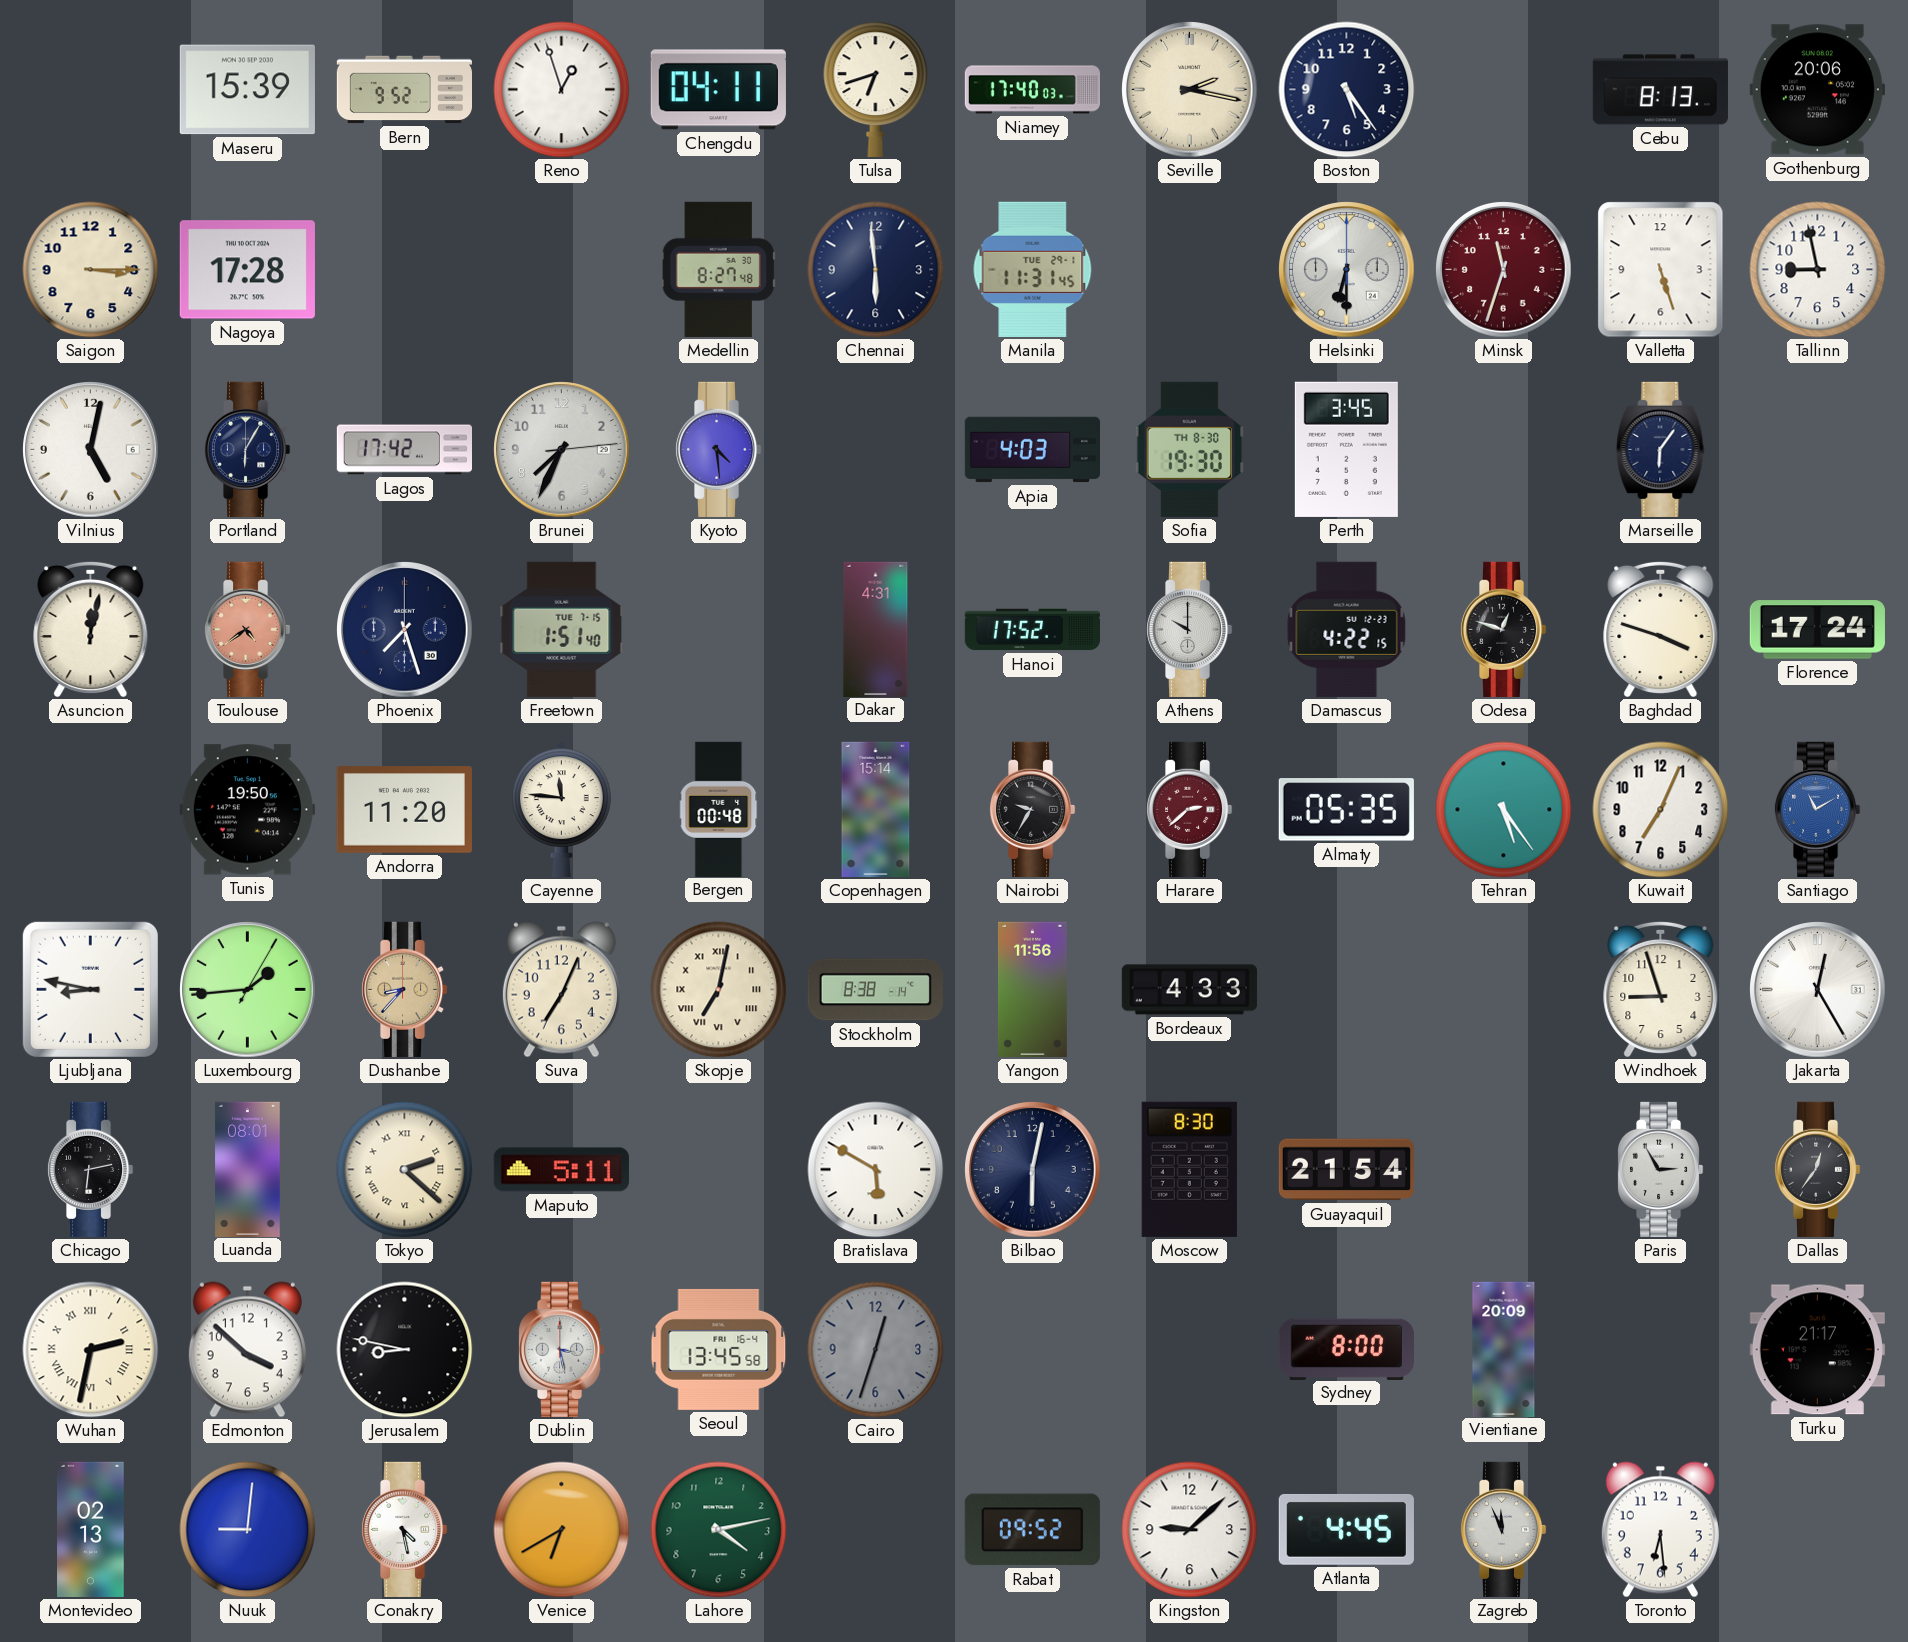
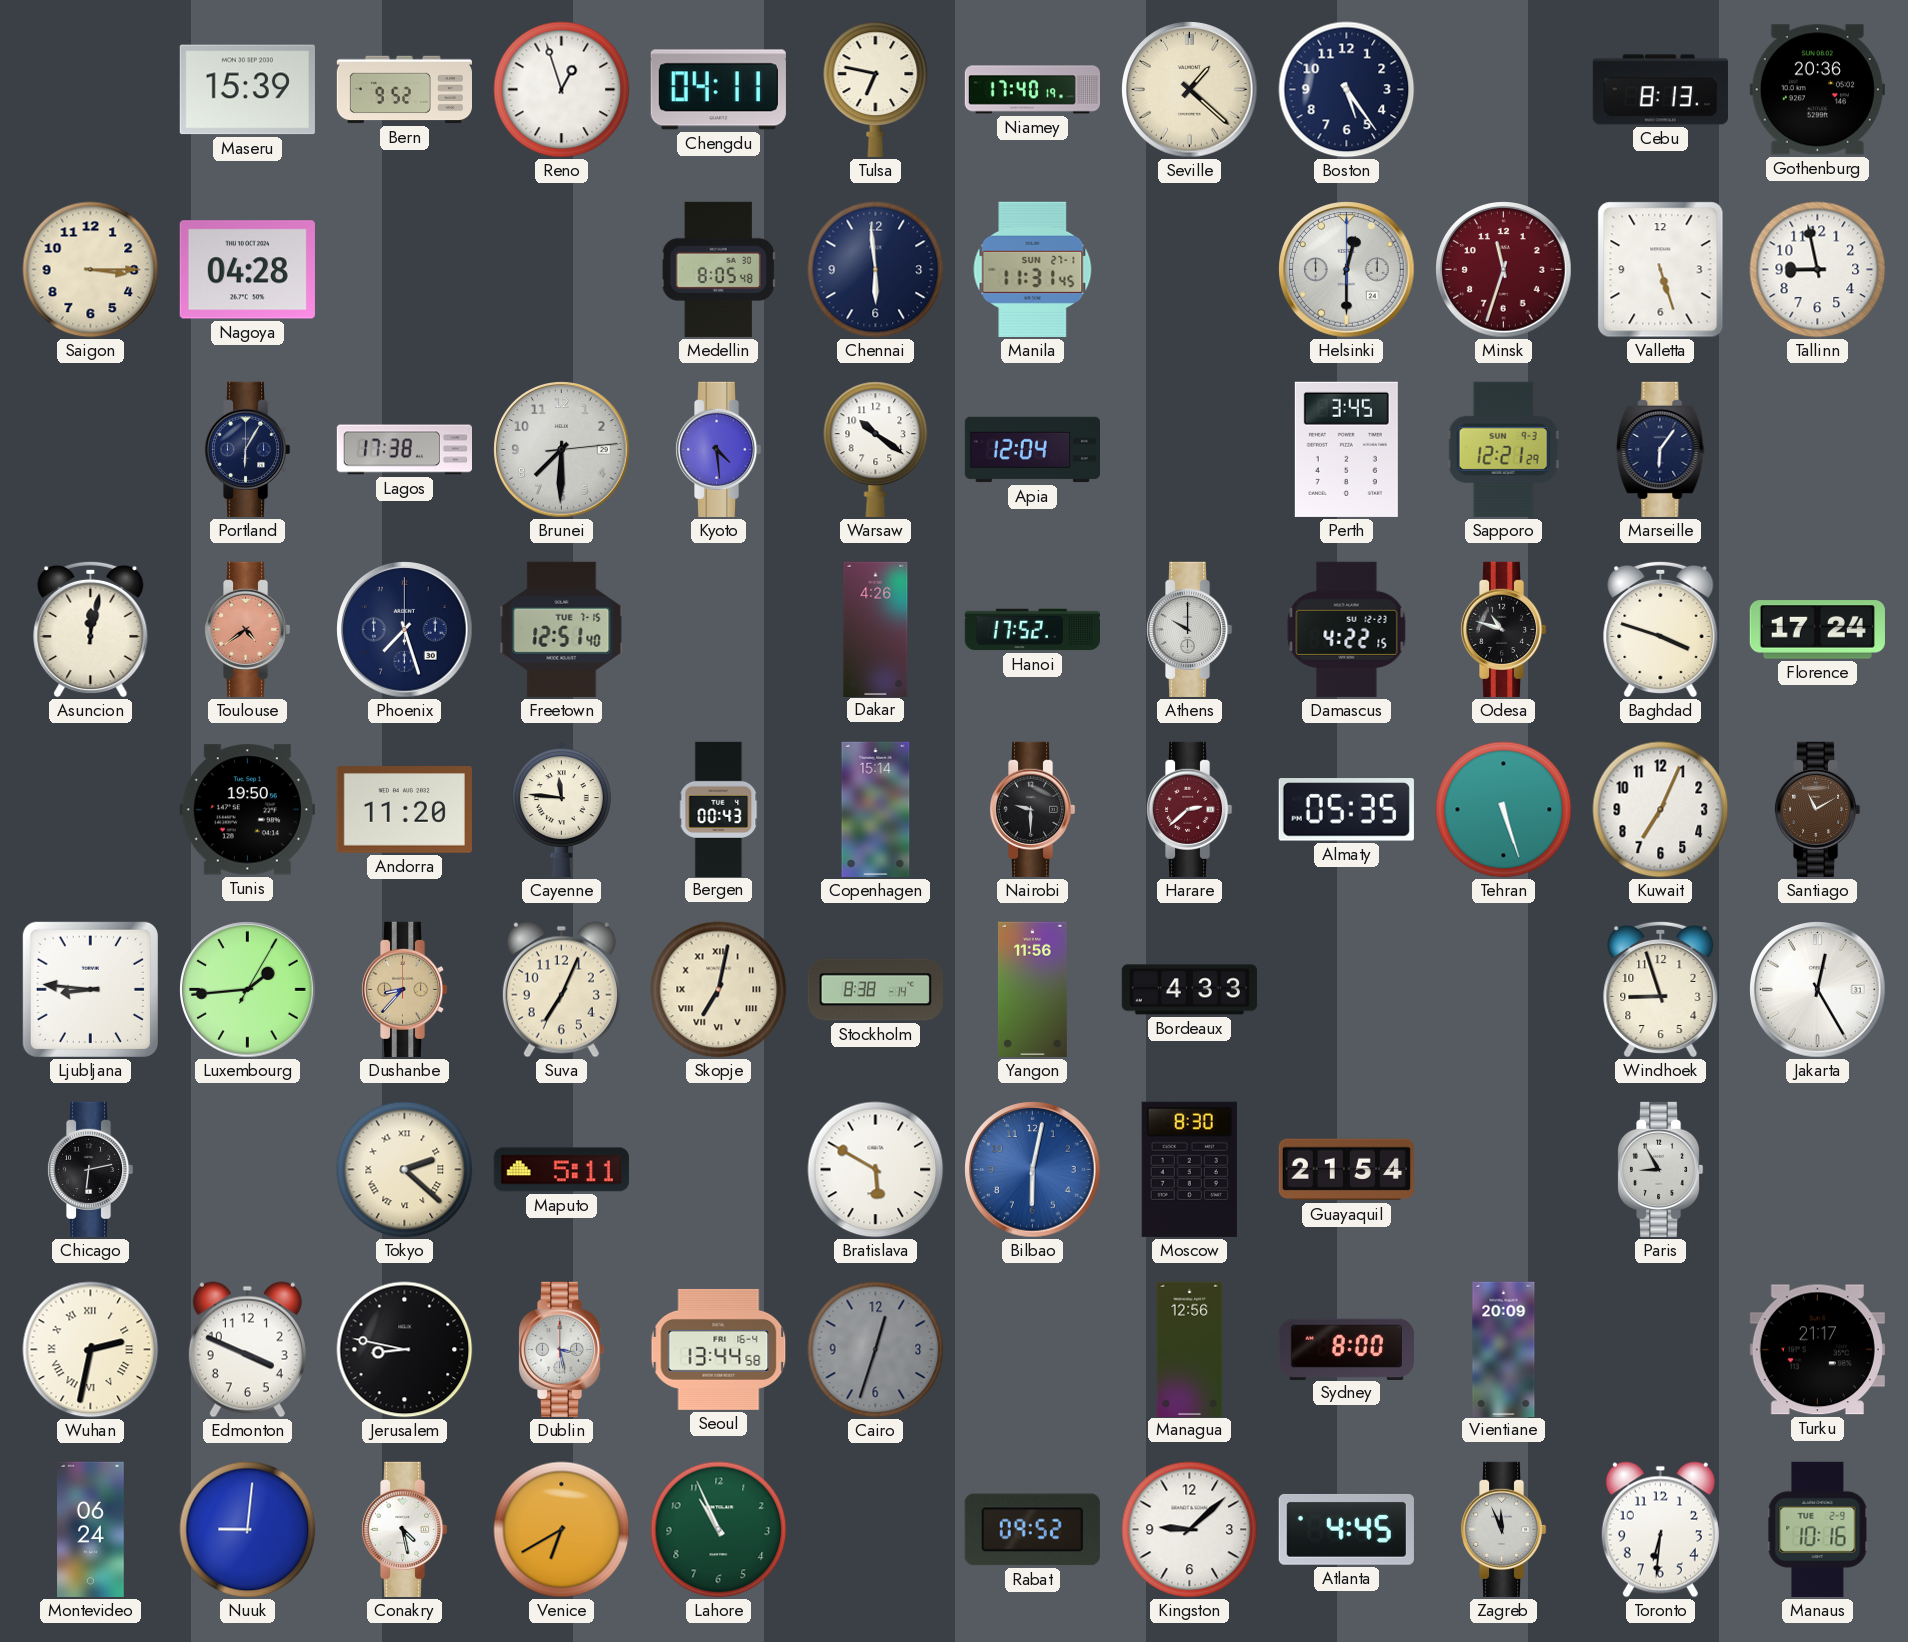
Tulsa: 6:42 -> 6:47 (876, 89)
Niamey: 17:40:03 -> 17:40:19 (1032, 90)
Seville: 2:17 -> 1:22 (1190, 90)
Gothenburg: 20:06 -> 20:36 (1817, 90)
Nagoya: 17:28 -> 04:28 (247, 270)
Medellin: 8:27 -> 8:05 (718, 269)
Manila date: TUE 29-1 -> SUN 27-1 (1033, 269)
Helsinki: 6:30 -> 12:30 (1347, 270)
Vilnius: 5:02 -> none (91, 450)
Lagos: 17:42 -> 17:38 (404, 450)
Brunei: 7:34 -> 7:30 (562, 450)
Warsaw: none -> 10:21 (876, 449)
Apia: 4:03 -> 12:04 (1032, 450)
Sofia: 19:30 -> none (1189, 449)
Sapporo: none -> 12:21 (1503, 449)
Freetown: 1:51 -> 12:51 (562, 629)
Dakar: 4:31 -> 4:26 (876, 629)
Odesa: 12:48 -> 10:48 (1503, 629)
Bergen: 00:48 -> 00:43 (719, 809)
Nairobi: 9:35 -> 9:30 (1032, 809)
Tehran: 5:24 -> 5:27 (1504, 810)
Santiago dial: blue -> brown (1817, 809)
Ljubljana: 8:47 -> 8:46 (90, 989)
Luanda: 08:01 -> none (248, 1169)
Bilbao dial: navy -> blue (1033, 1170)
Paris: 2:55 -> 8:55 (1660, 1169)
Dallas: 12:36 -> none (1817, 1169)
Edmonton: 3:52 -> 3:49 (247, 1350)
Seoul: 13:45 -> 13:44 (719, 1349)
Managua: none -> 12:56 (1190, 1349)
Montevideo: 02:13 -> 06:24 (91, 1529)
Lahore: 4:13 -> 10:56 (719, 1530)
Toronto: 6:29 -> 6:31 (1660, 1530)
Manaus: none -> 10:16 (1818, 1529)
